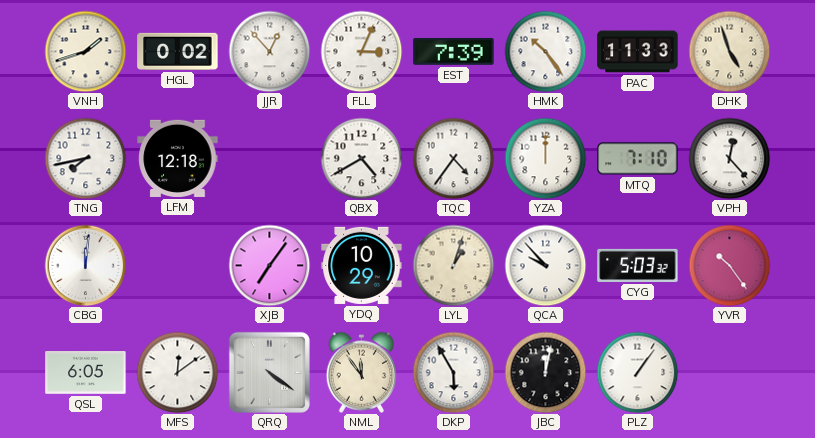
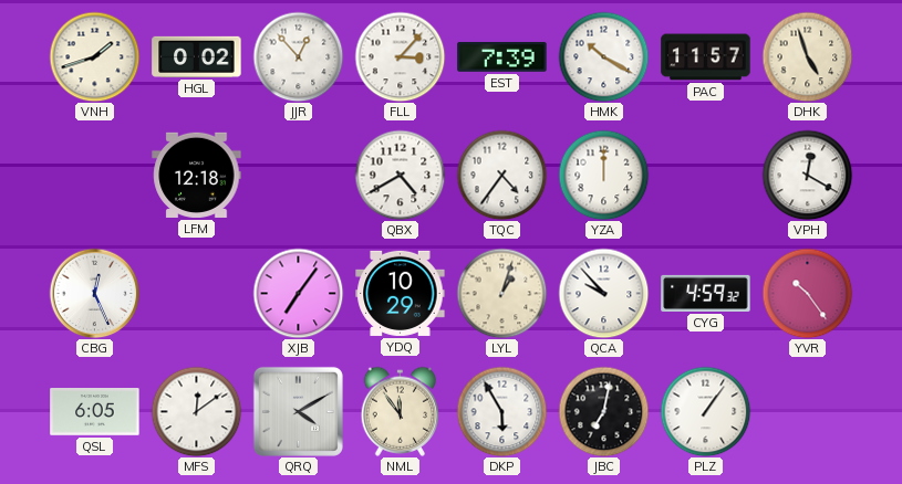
FLL: 3:04 -> 3:07 (400, 56)
HMK: 10:24 -> 10:20 (603, 56)
PAC: 11:33 -> 11:57 (706, 57)
TNG: 7:43 -> none (85, 158)
MTQ: 7:10 -> none (638, 159)
VPH: 12:23 -> 12:20 (807, 175)
CBG: 12:01 -> 12:26 (94, 293)
CYG: 5:03 -> 4:59 (706, 293)
QRQ: 4:21 -> 4:10 (298, 411)
JBC: 12:02 -> 7:02 (603, 411)
